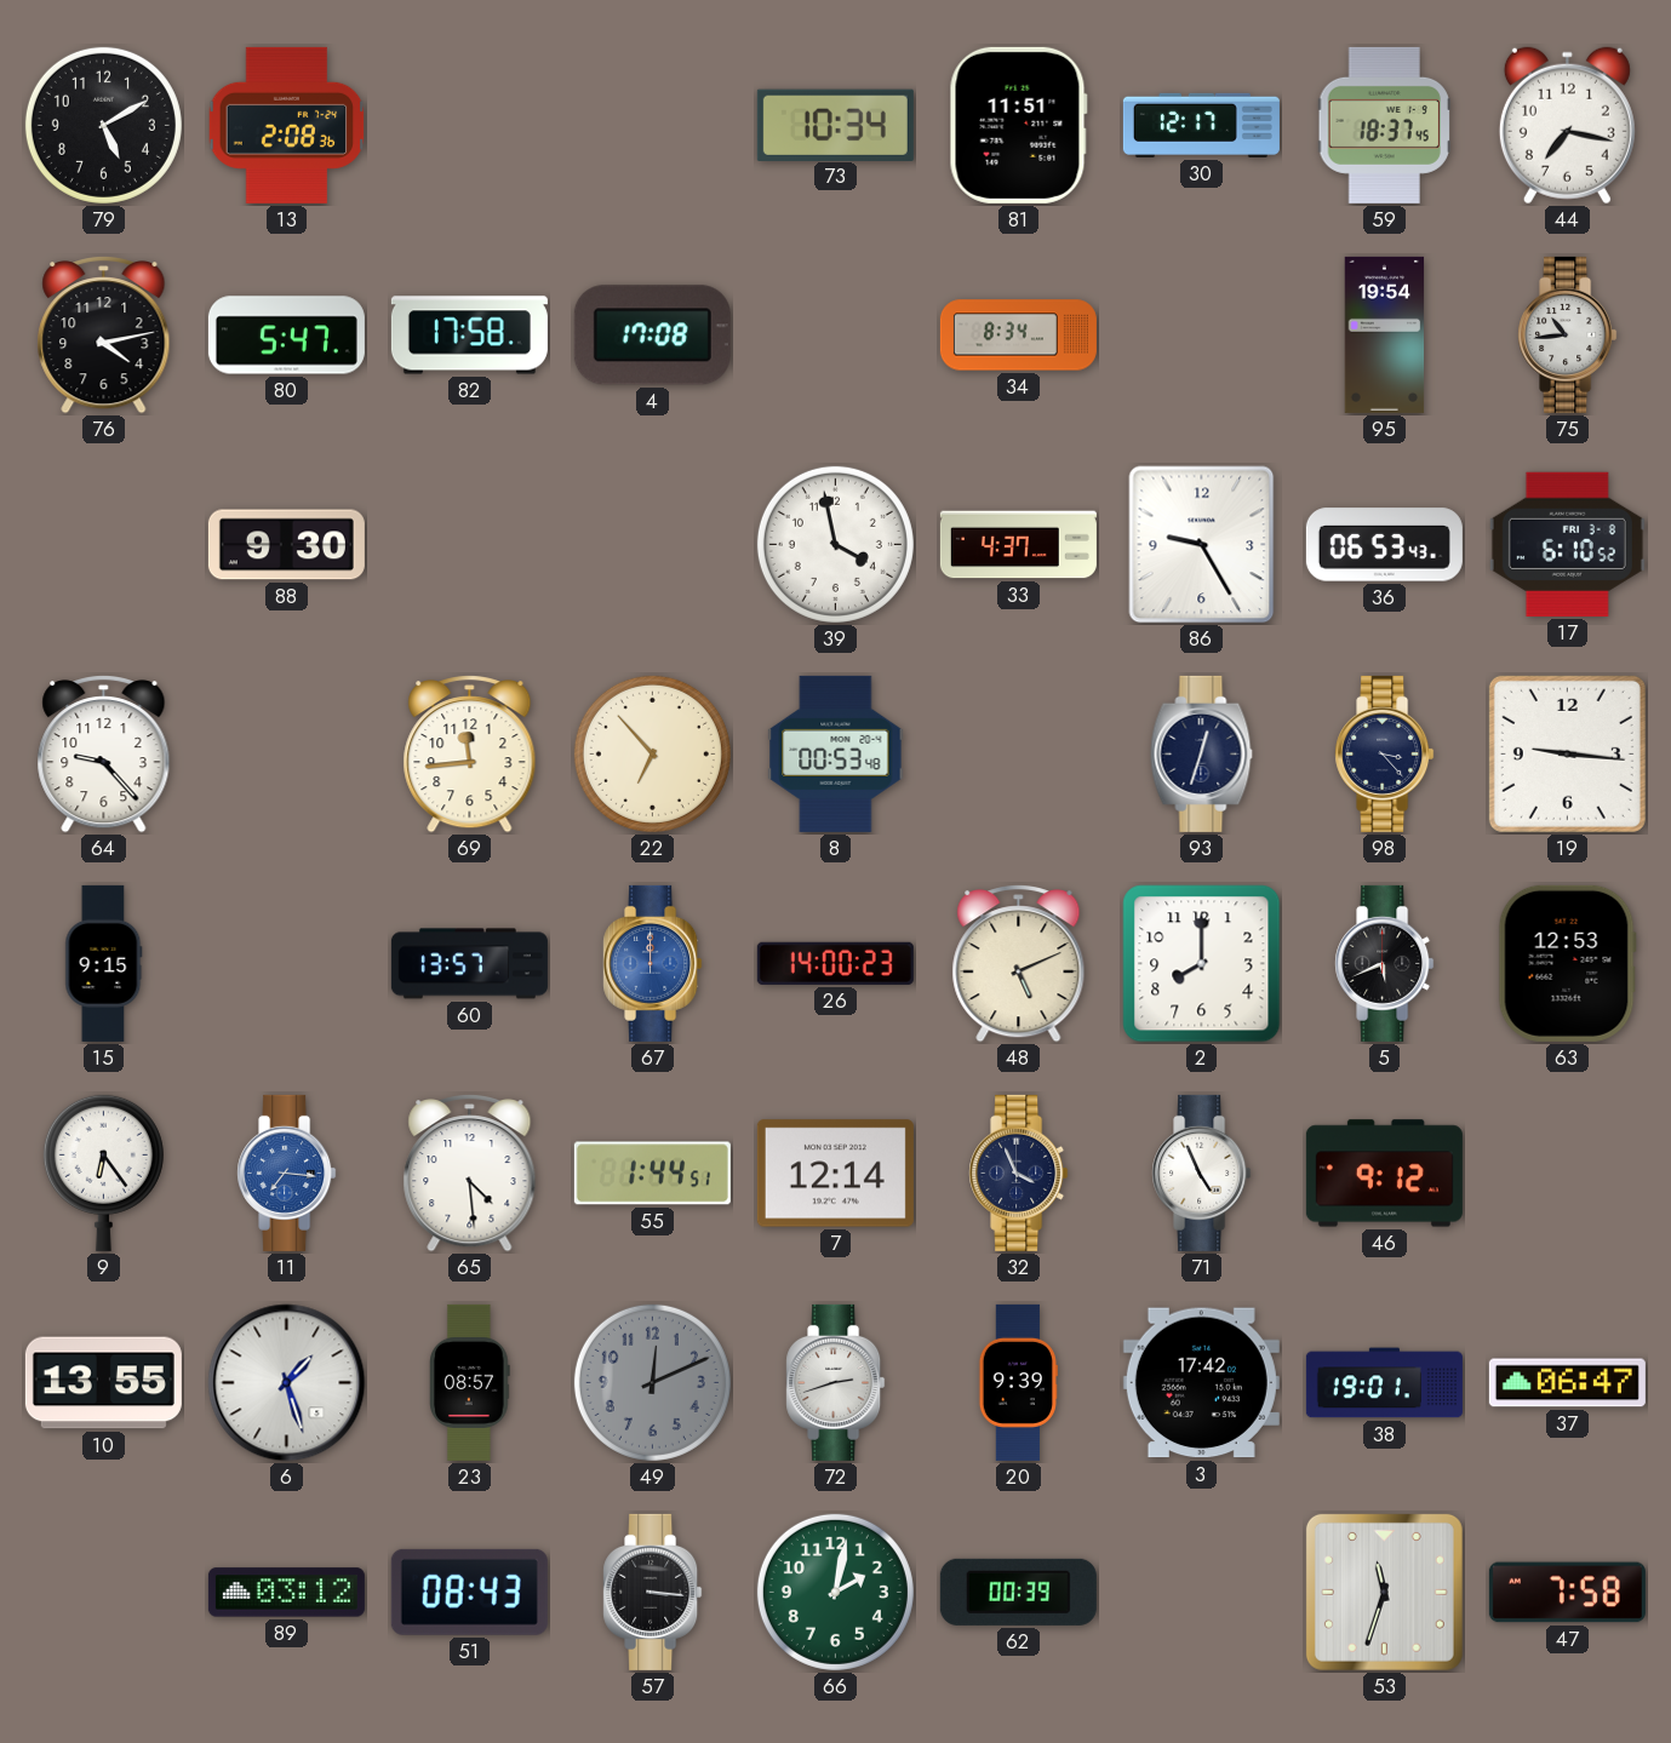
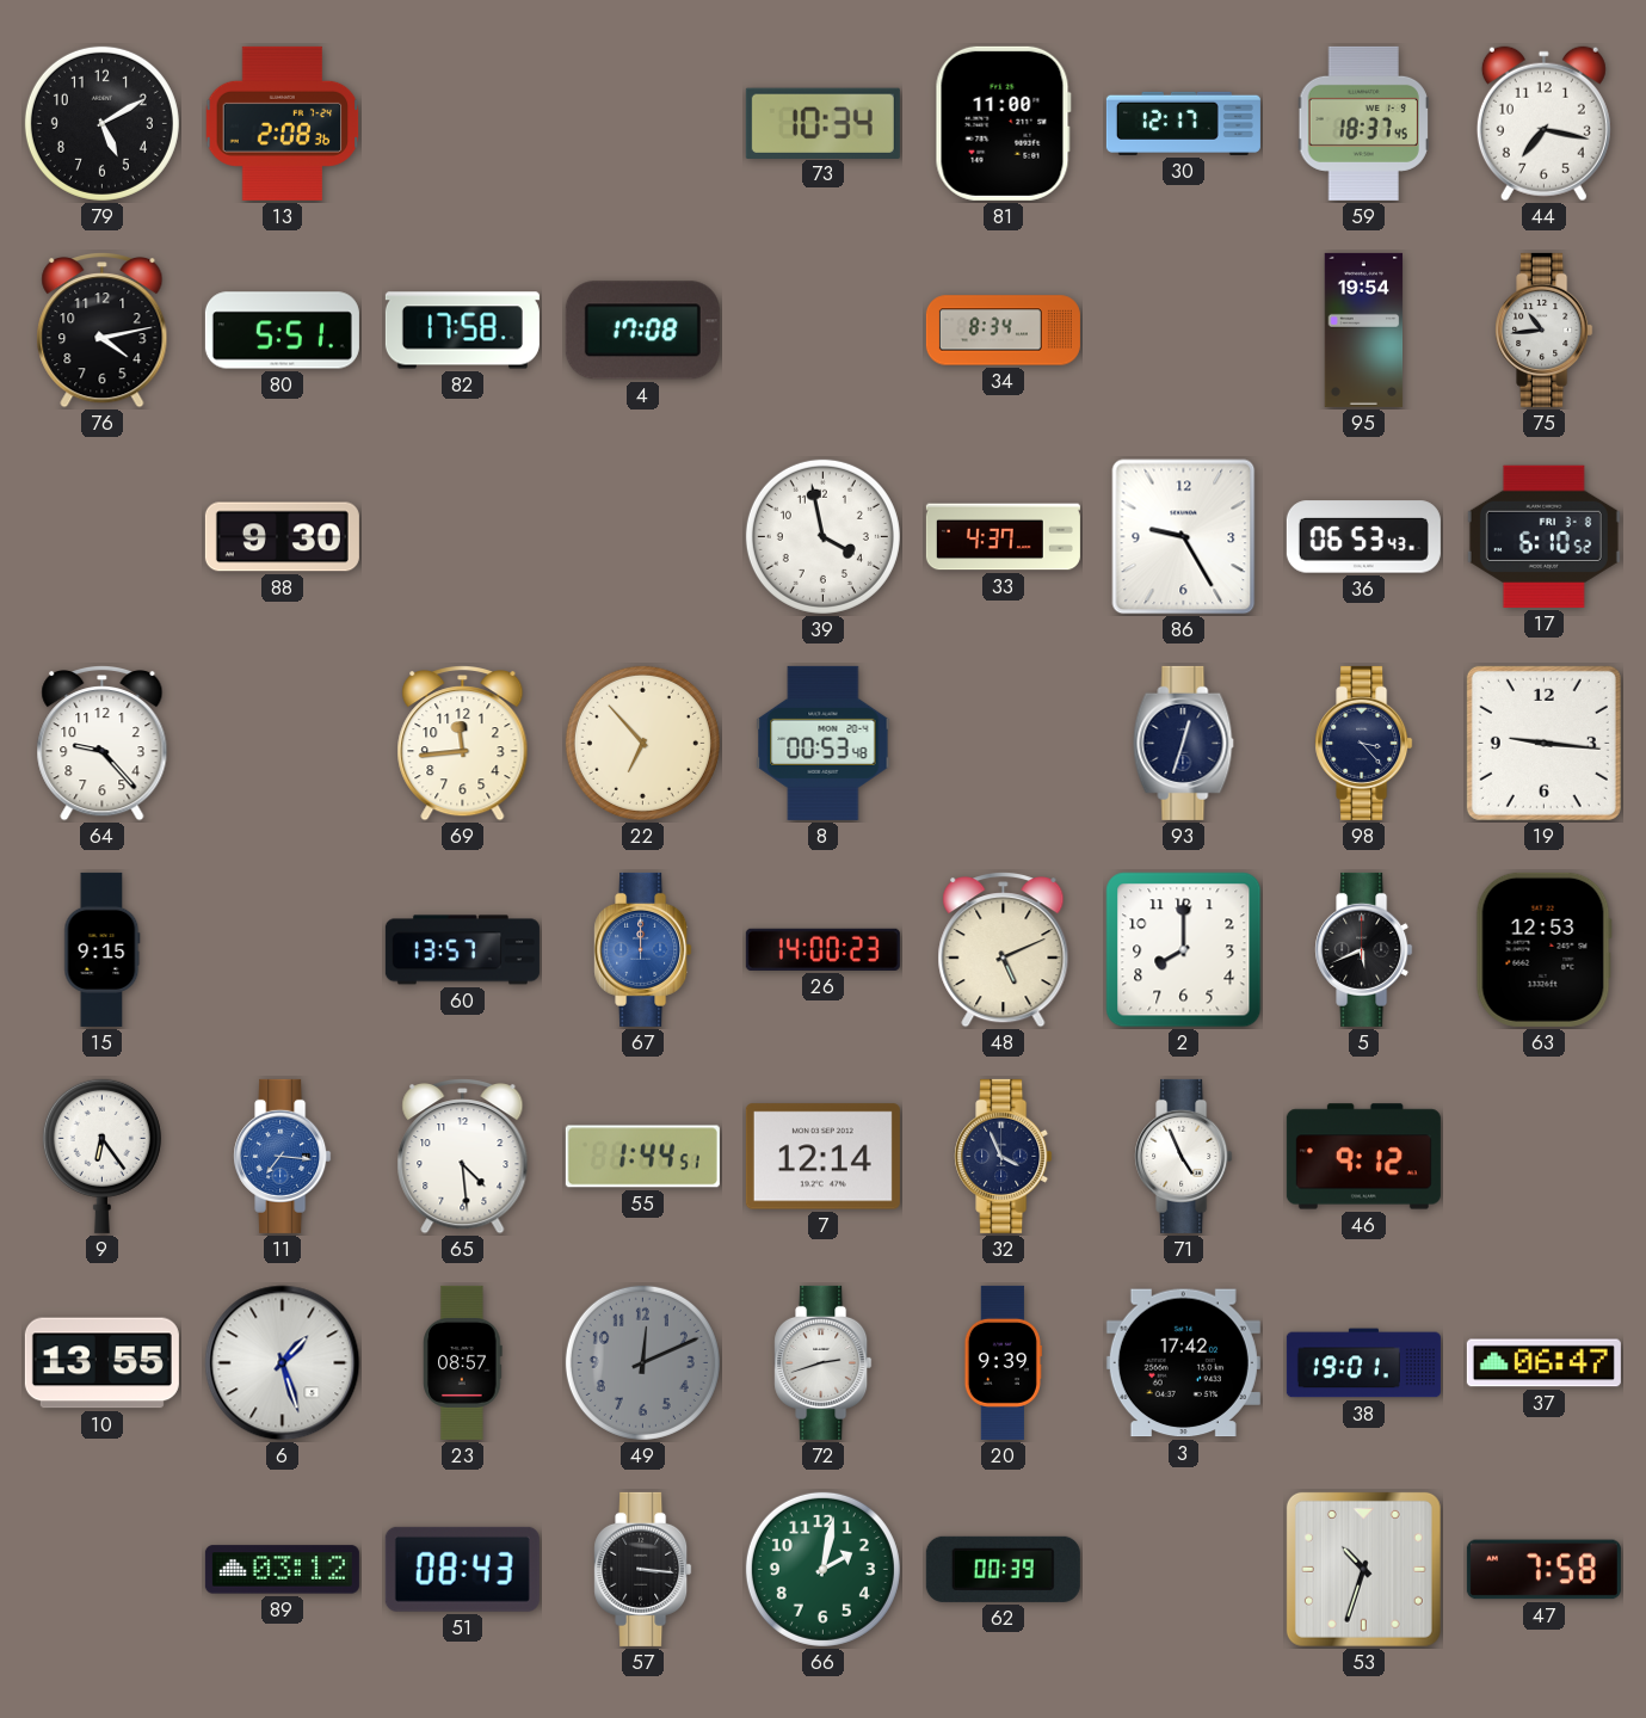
81: 11:51 -> 11:00 (1003, 123)
80: 5:47 -> 5:51 (282, 331)
53: 11:33 -> 10:33 (1363, 1569)
